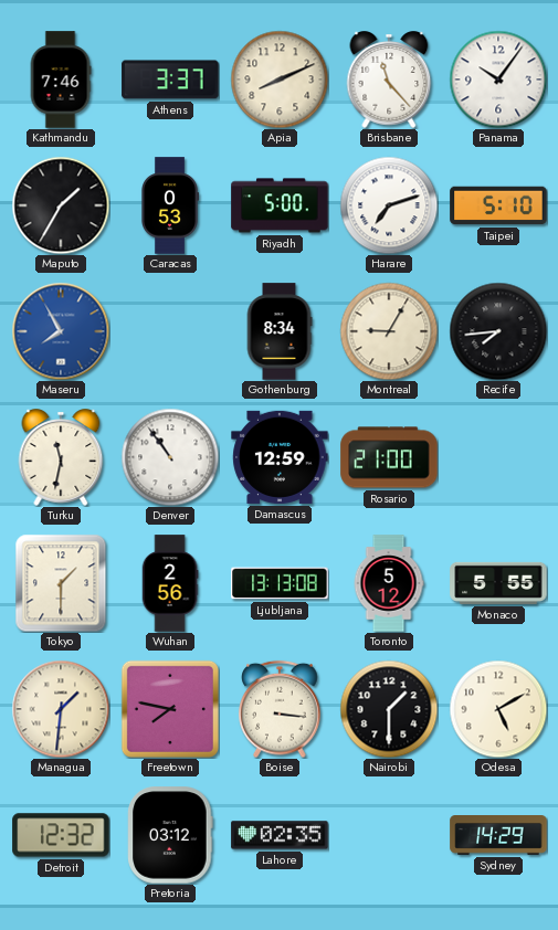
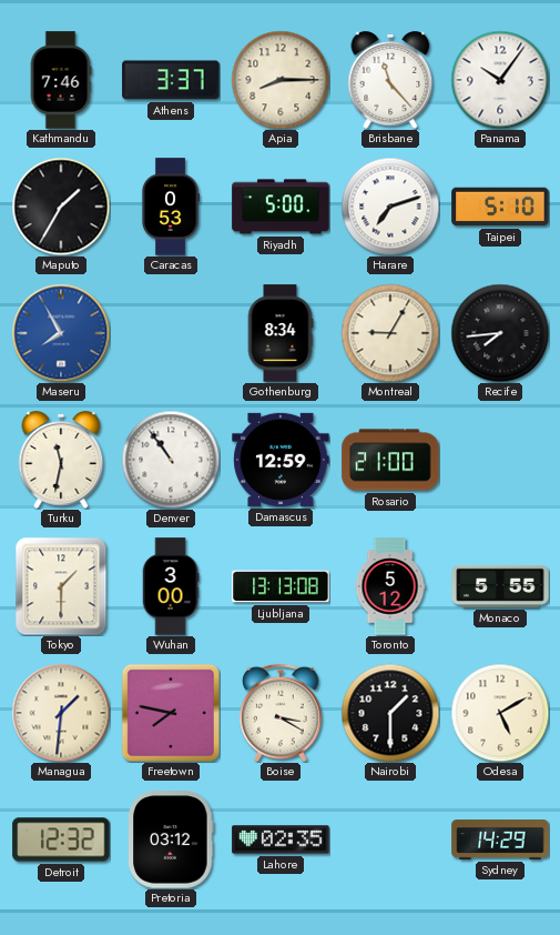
Apia: 8:11 -> 8:15 (281, 80)
Wuhan: 2:56 -> 3:00 (171, 586)
Boise: 3:16 -> 3:20 (281, 713)
